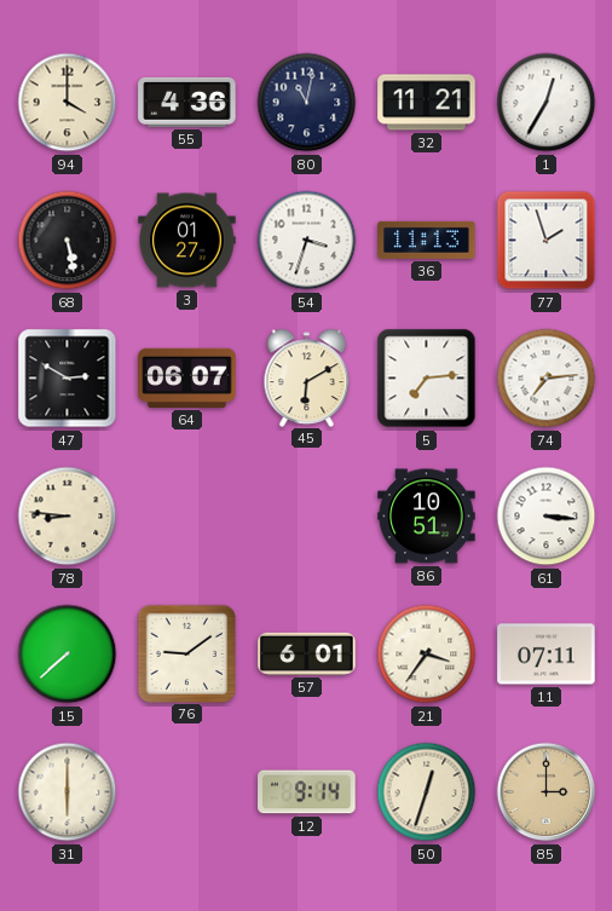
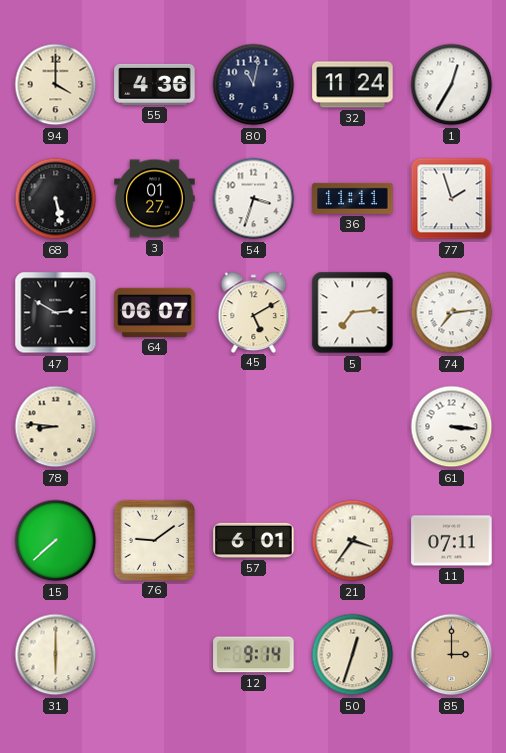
32: 11:21 -> 11:24 (353, 85)
36: 11:13 -> 11:11 (353, 198)
45: 6:10 -> 5:10 (254, 312)
86: 10:51 -> none (427, 517)
